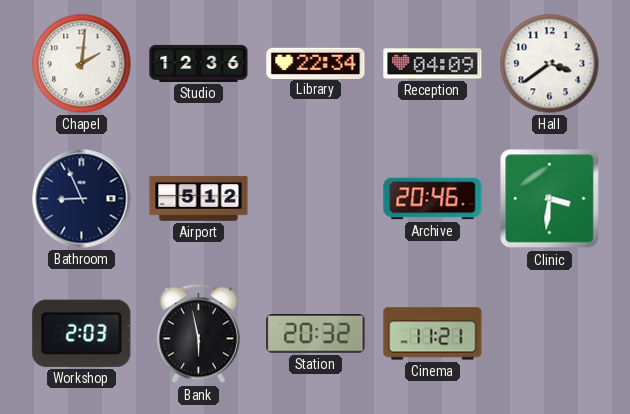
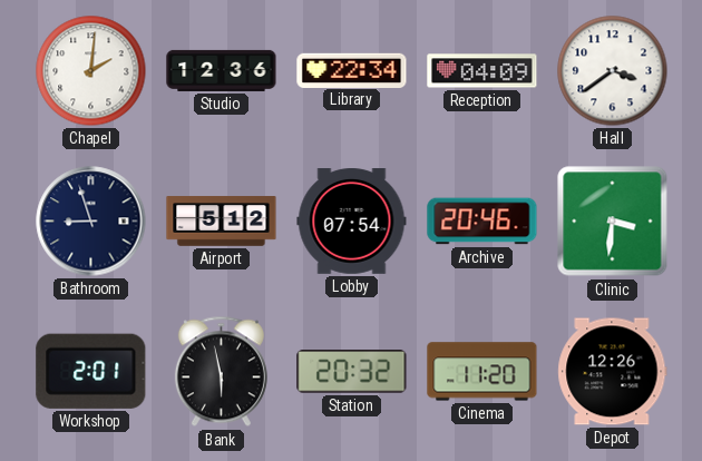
Bathroom: 8:56 -> 8:57 (91, 222)
Lobby: none -> 07:54 (352, 222)
Workshop: 2:03 -> 2:01 (91, 371)
Cinema: 11:21 -> 11:20 (482, 372)
Depot: none -> 12:26 (613, 372)
